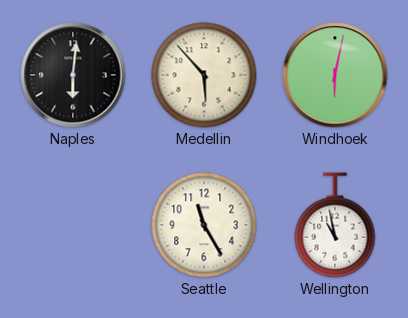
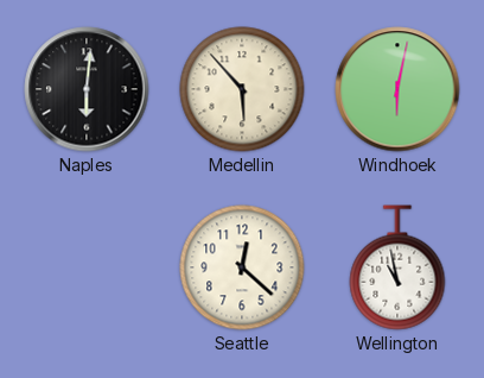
Seattle: 11:25 -> 12:22 (242, 267)
